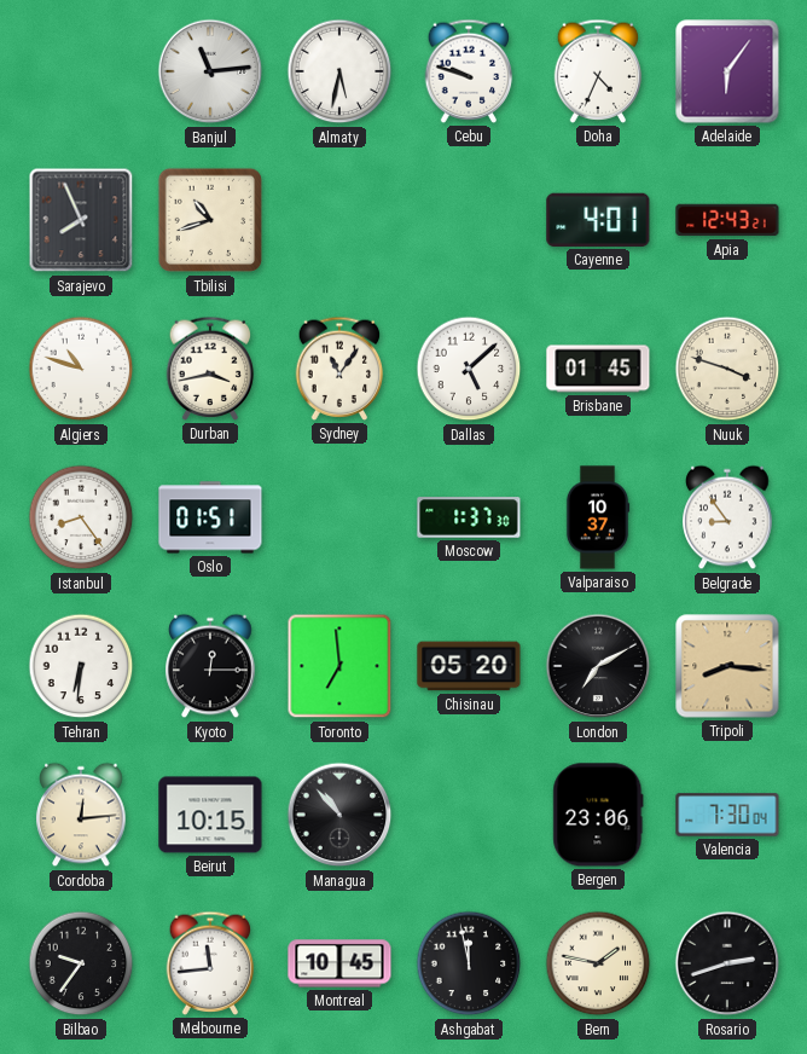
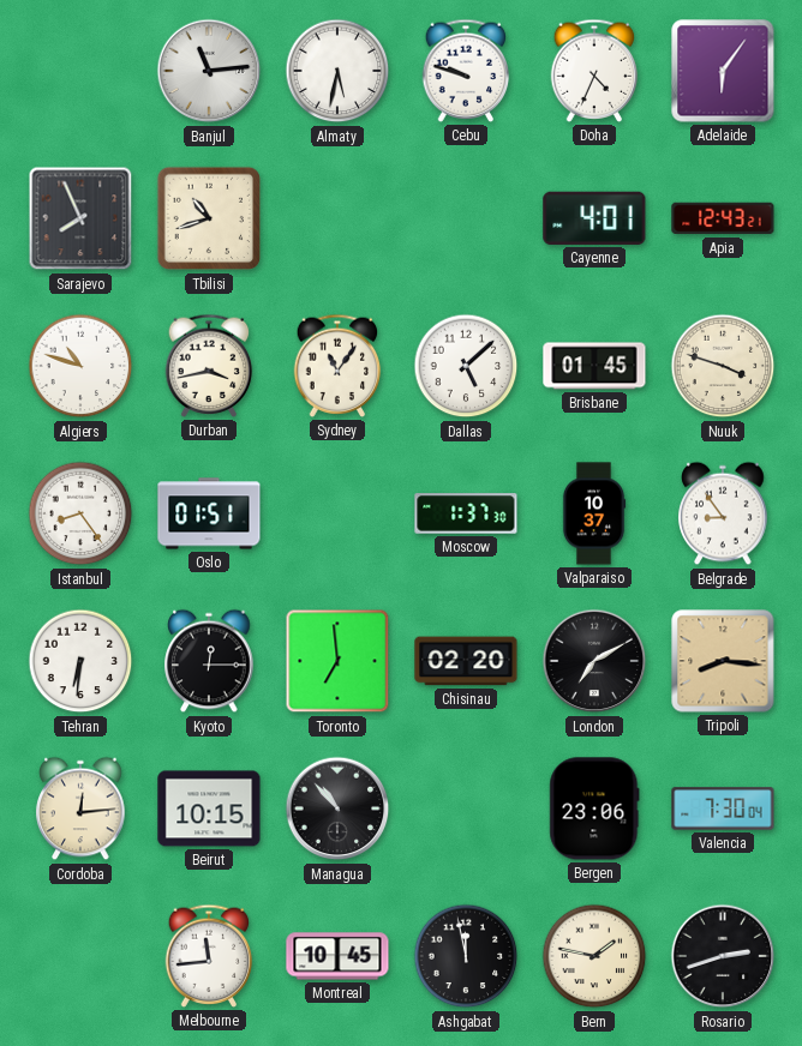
Chisinau: 05:20 -> 02:20 (466, 661)
Bilbao: 9:36 -> none (81, 963)
